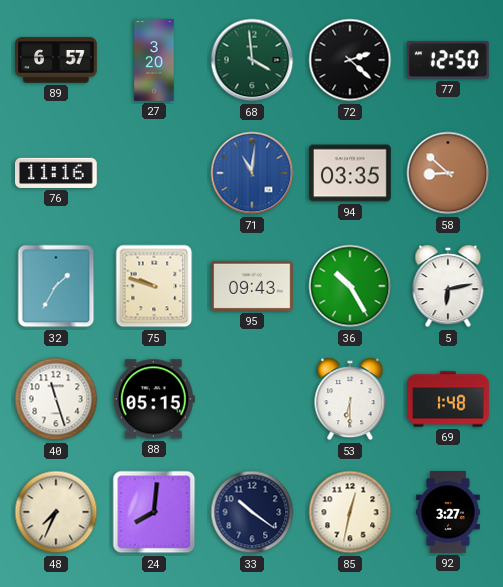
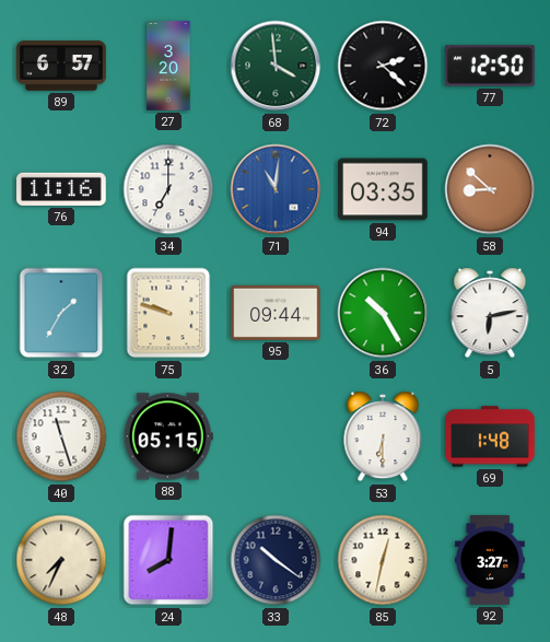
34: none -> 7:00 (168, 189)
95: 09:43 -> 09:44 (277, 313)
